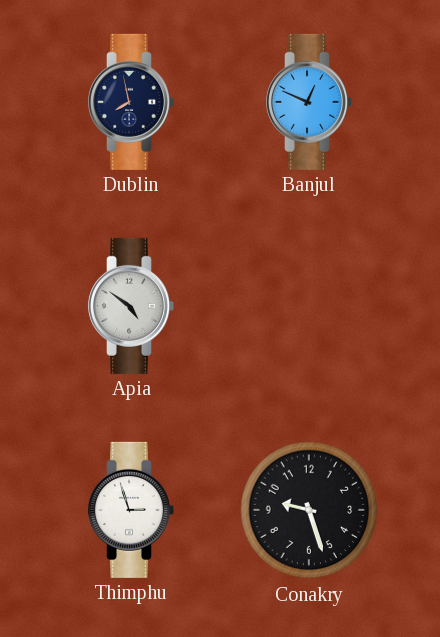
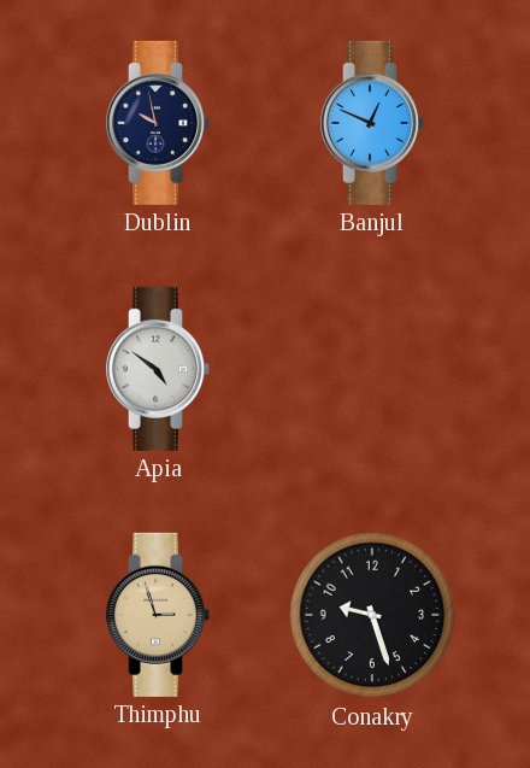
Dublin: 7:58 -> 9:58 (158, 123)
Thimphu dial: white -> champagne (158, 615)
